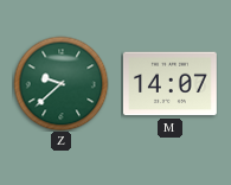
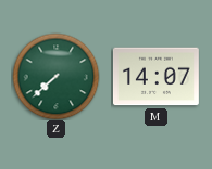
Z: 9:38 -> 7:38 (55, 76)
